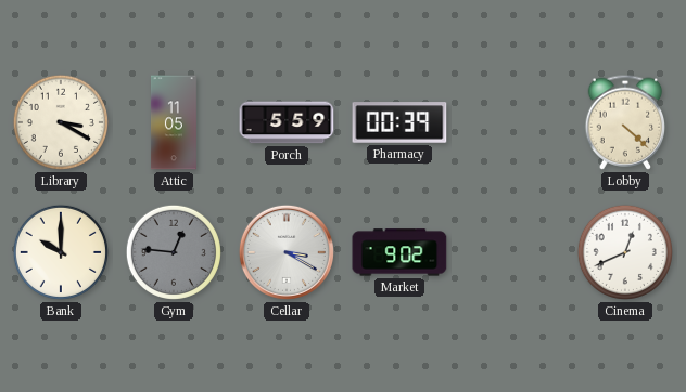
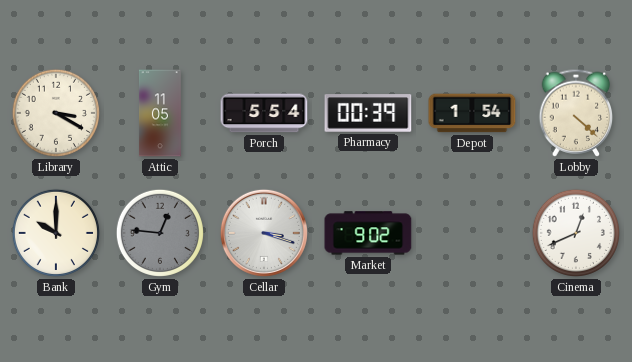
Porch: 5:59 -> 5:54 (264, 113)
Depot: none -> 1:54 (472, 113)
Cellar: 3:20 -> 3:18 (264, 233)
